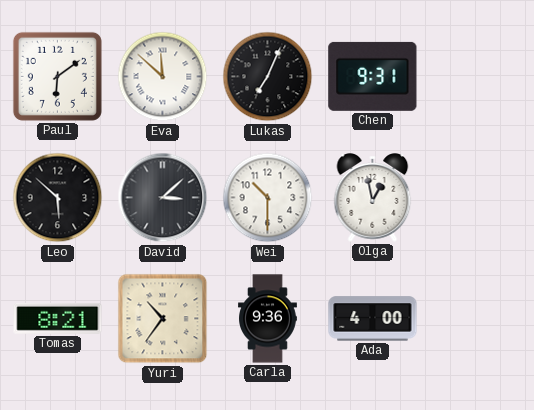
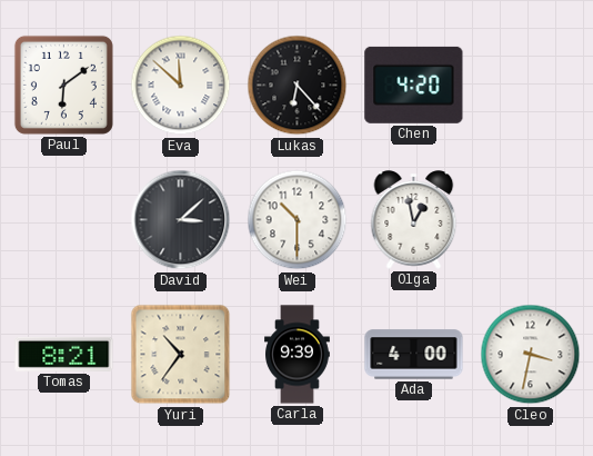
Lukas: 7:04 -> 6:23 (298, 86)
Chen: 9:31 -> 4:20 (414, 85)
Leo: 5:52 -> none (58, 198)
Carla: 9:36 -> 9:39 (298, 355)
Cleo: none -> 3:32 (531, 355)
